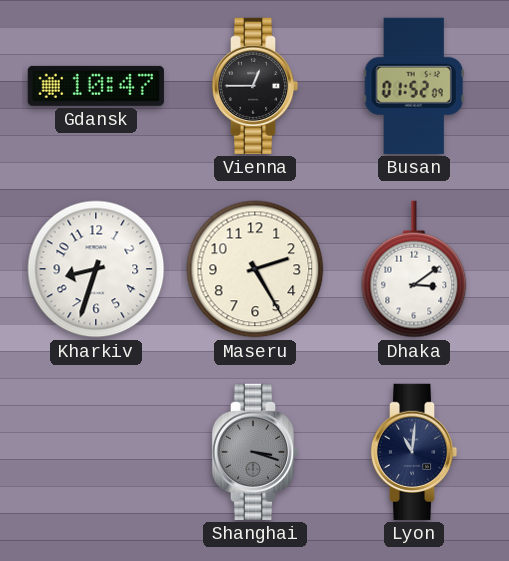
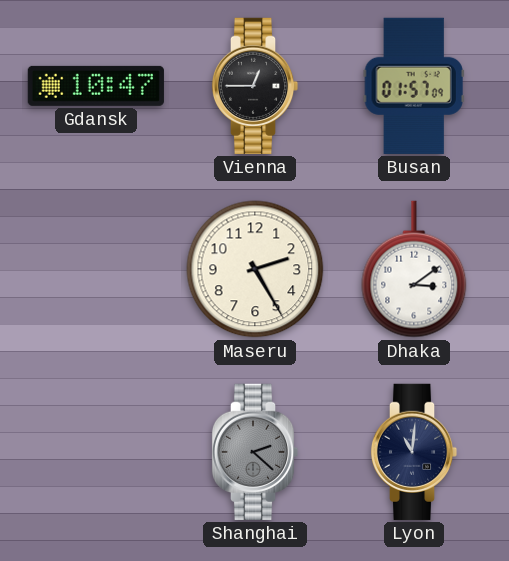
Busan: 01:52 -> 01:57 (414, 86)
Kharkiv: 8:33 -> none (96, 269)
Shanghai: 3:18 -> 2:22 (255, 452)
